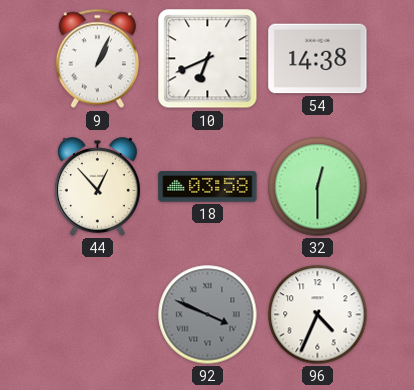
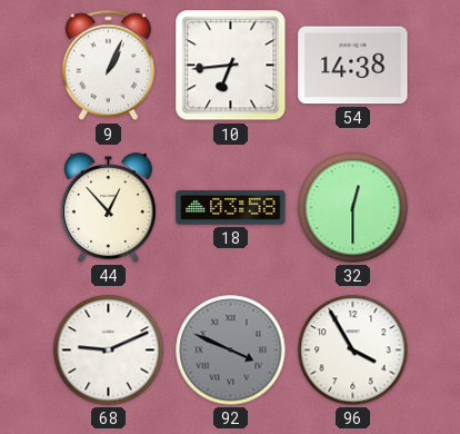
10: 6:41 -> 6:44 (231, 66)
68: none -> 9:11 (109, 351)
96: 4:34 -> 3:55 (353, 351)
